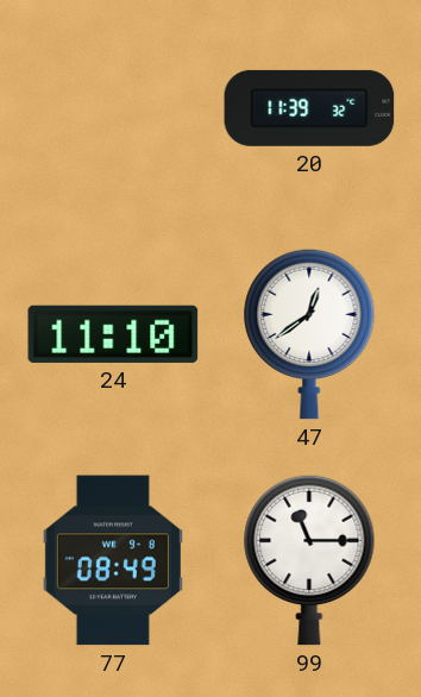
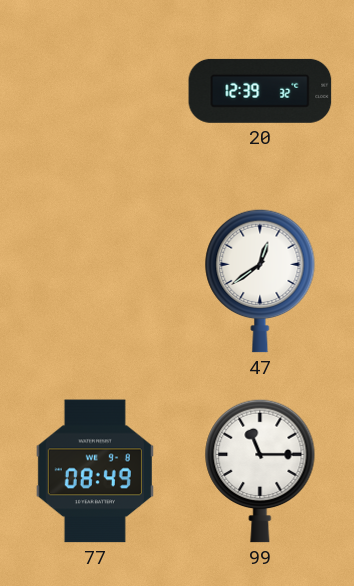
20: 11:39 -> 12:39 (260, 91)
24: 11:10 -> none (113, 334)
